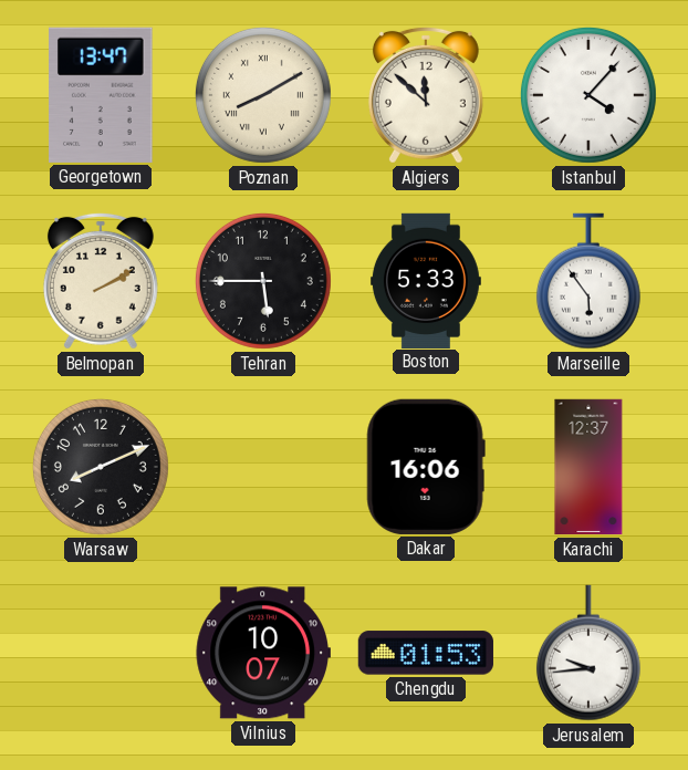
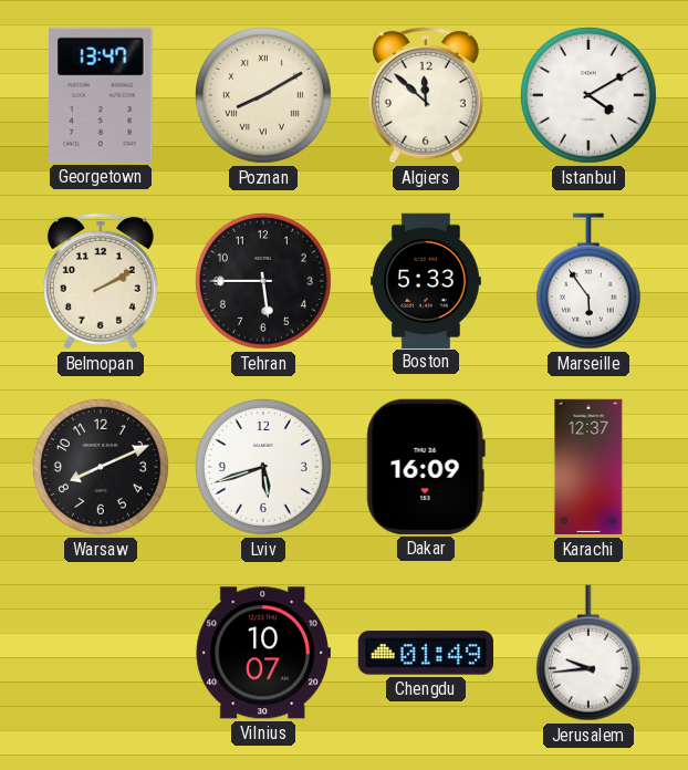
Istanbul: 4:07 -> 4:10 (588, 95)
Lviv: none -> 5:42 (263, 467)
Dakar: 16:06 -> 16:09 (426, 467)
Chengdu: 01:53 -> 01:49 (426, 653)
